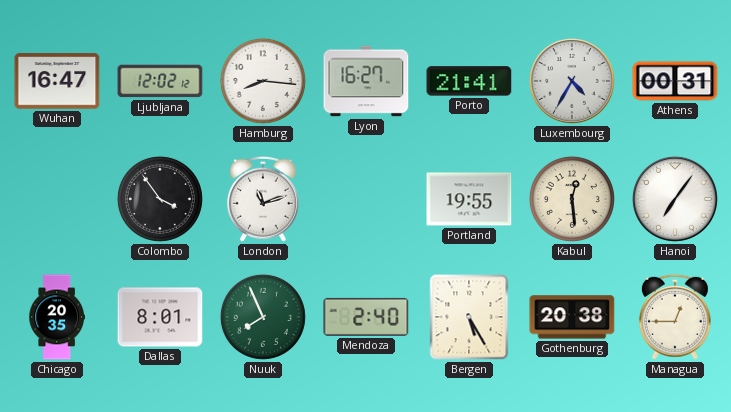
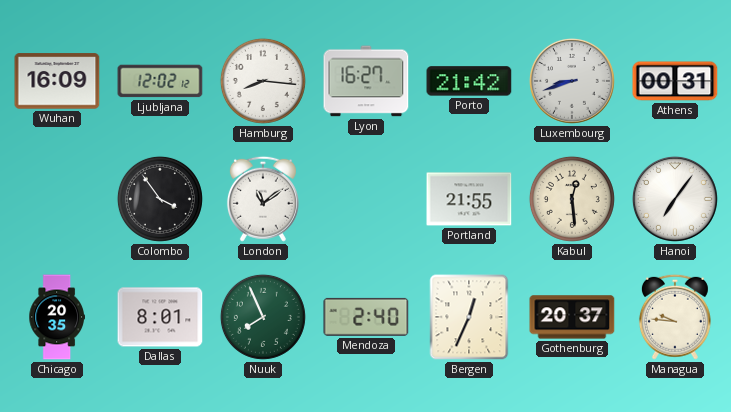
Wuhan: 16:47 -> 16:09 (57, 81)
Porto: 21:41 -> 21:42 (469, 81)
Luxembourg: 4:35 -> 8:42 (572, 81)
London: 11:12 -> 11:09 (263, 199)
Portland: 19:55 -> 21:55 (469, 199)
Bergen: 5:25 -> 12:34 (469, 317)
Gothenburg: 20:38 -> 20:37 (572, 317)
Managua: 12:45 -> 9:46 (675, 317)
